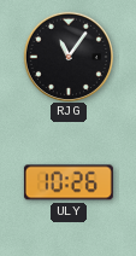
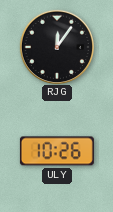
RJG: 11:06 -> 12:06 (56, 46)
